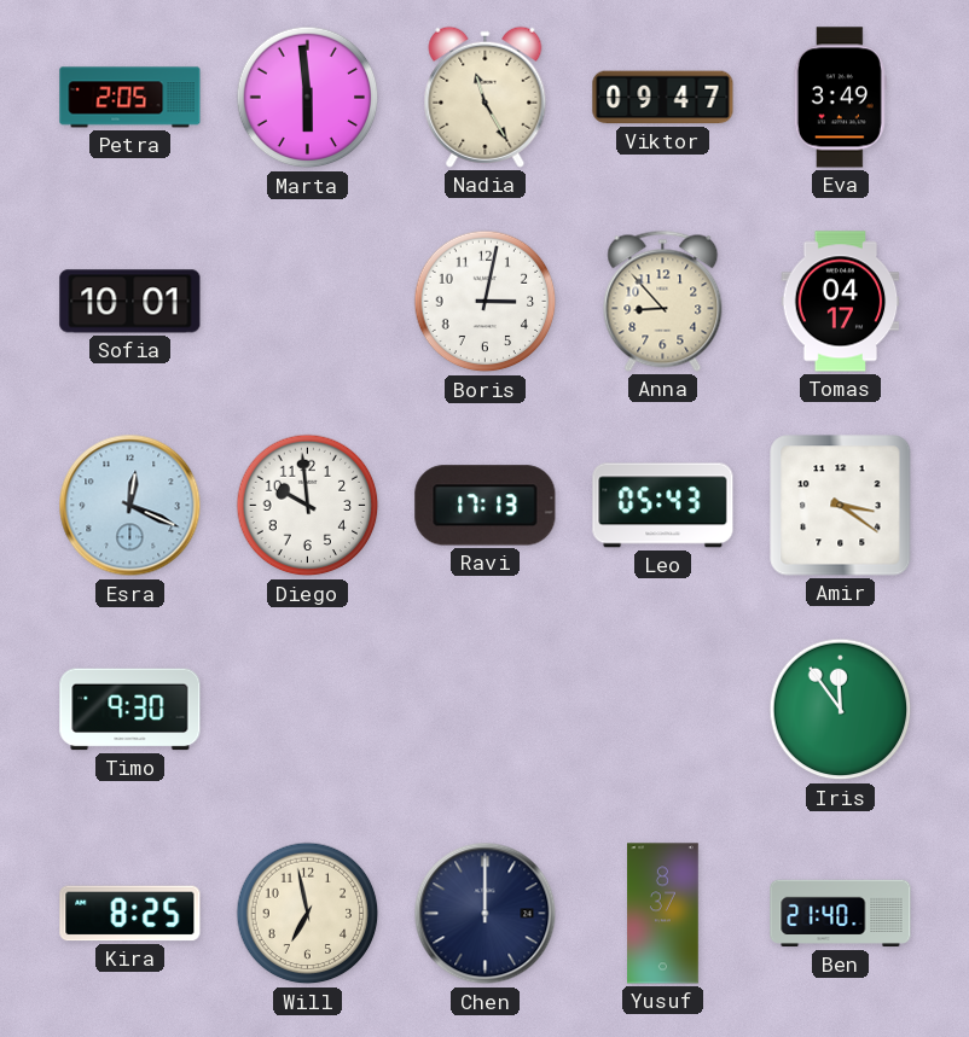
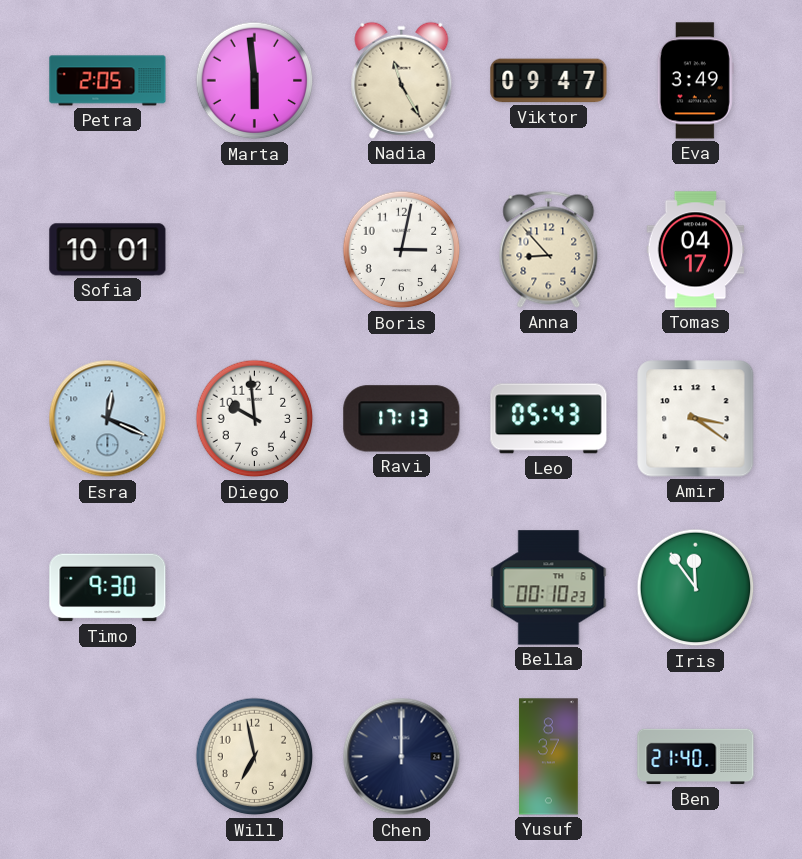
Bella: none -> 00:10 (549, 588)
Kira: 8:25 -> none (130, 914)
